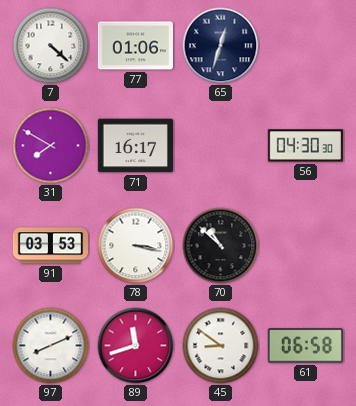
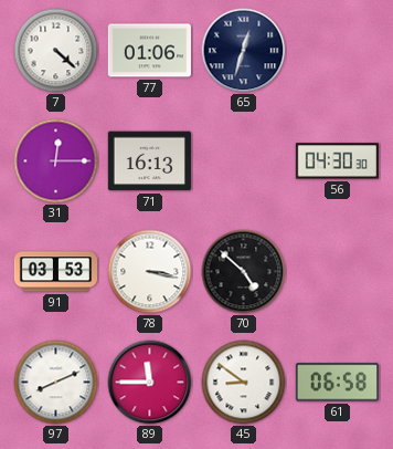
31: 7:50 -> 12:15 (56, 161)
71: 16:17 -> 16:13 (149, 161)
70: 10:52 -> 4:52 (244, 272)
89: 11:42 -> 11:45 (150, 383)
